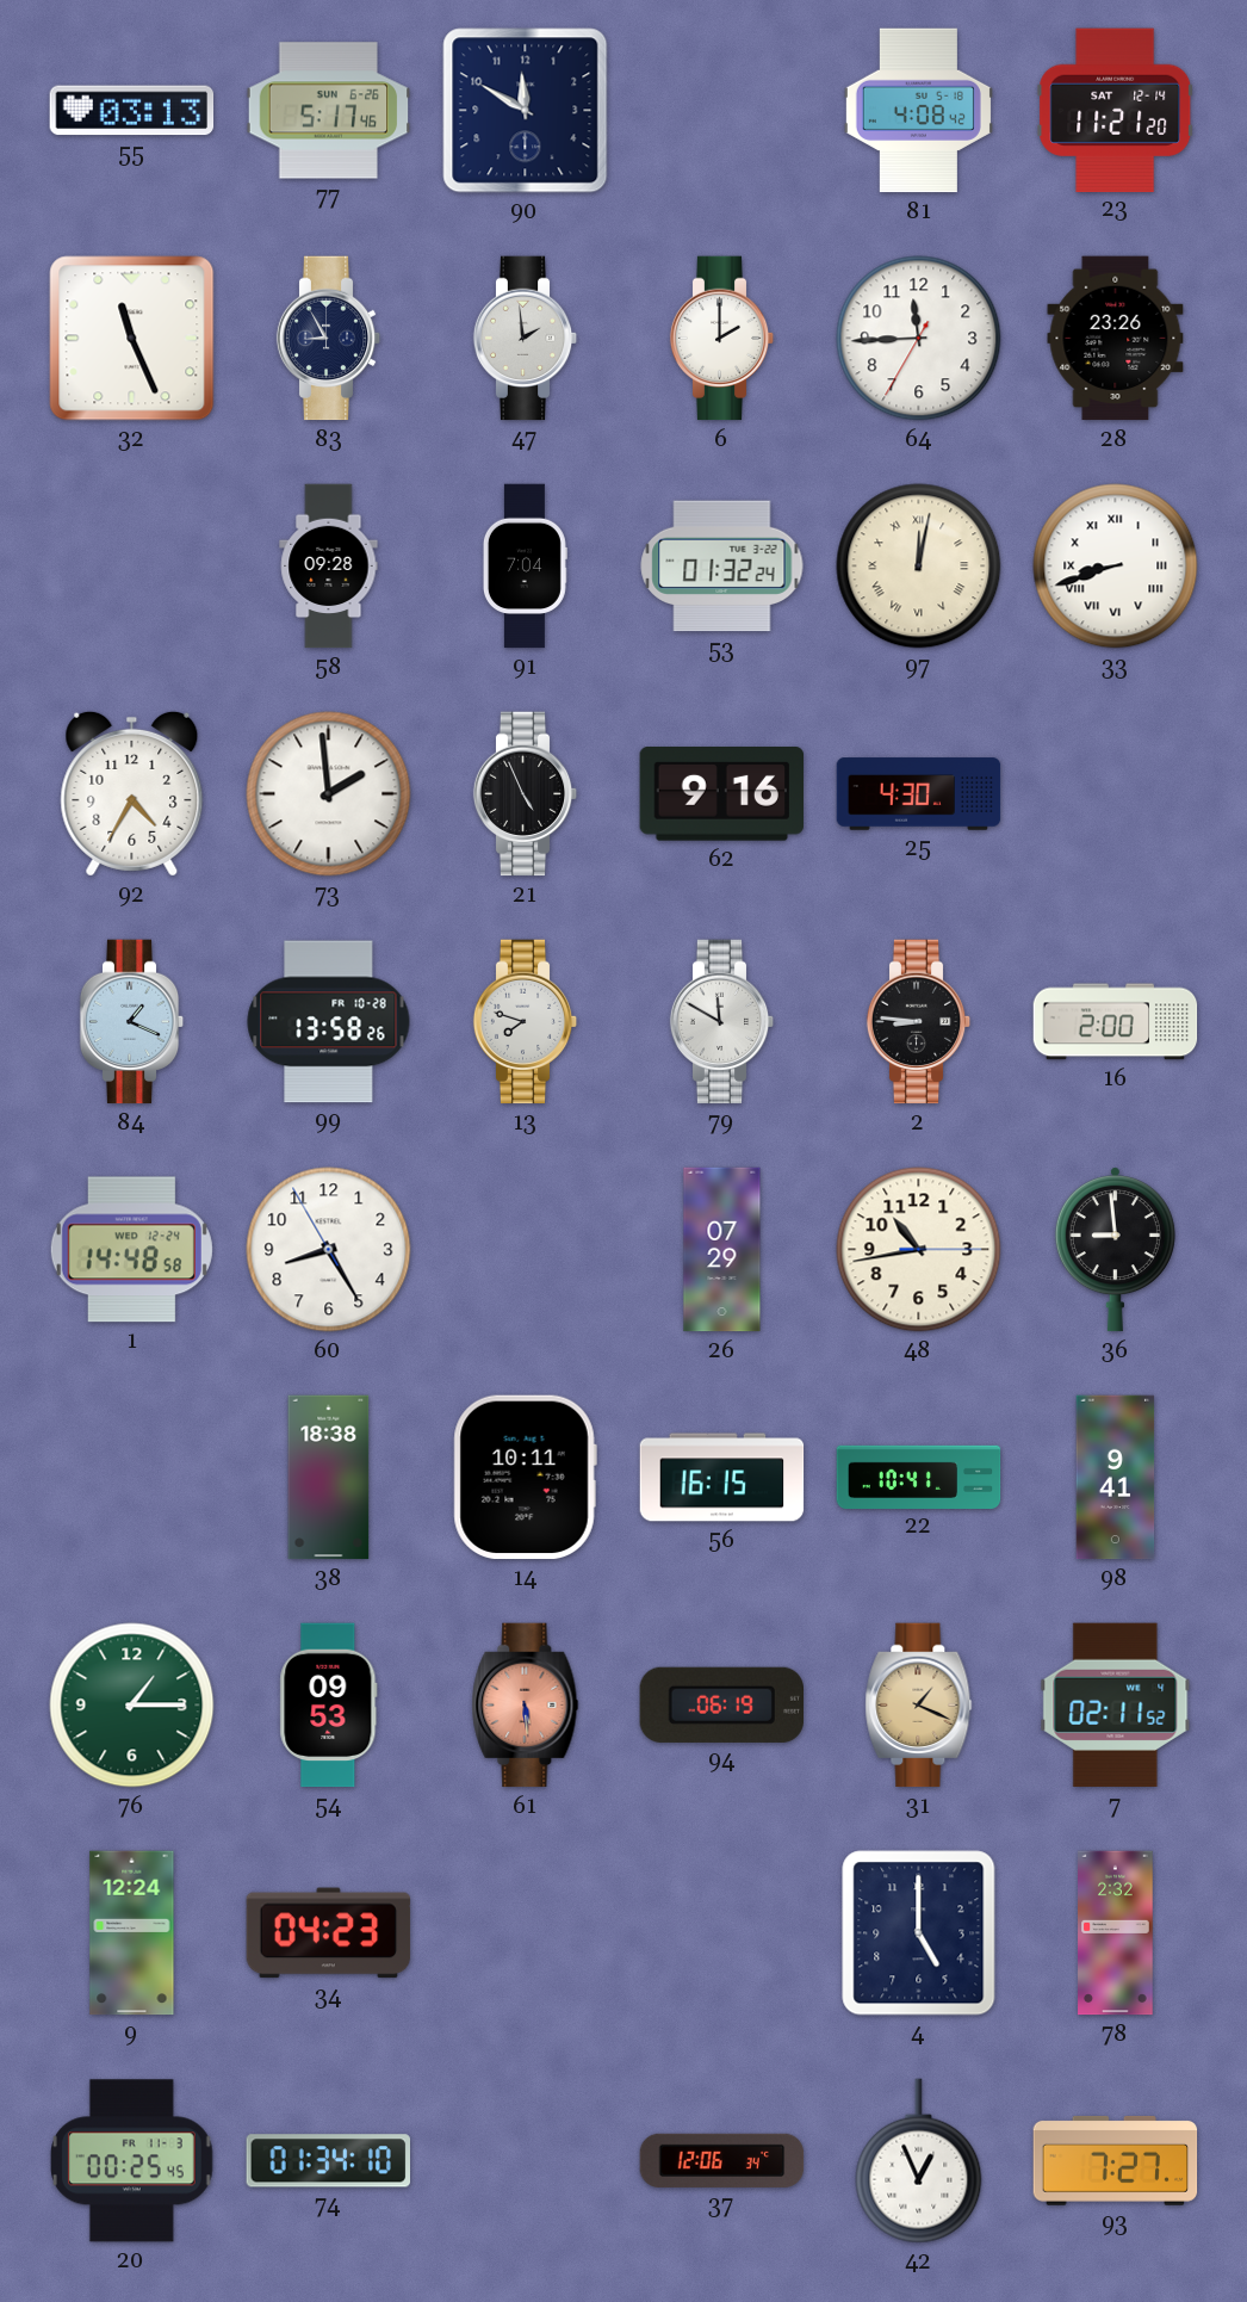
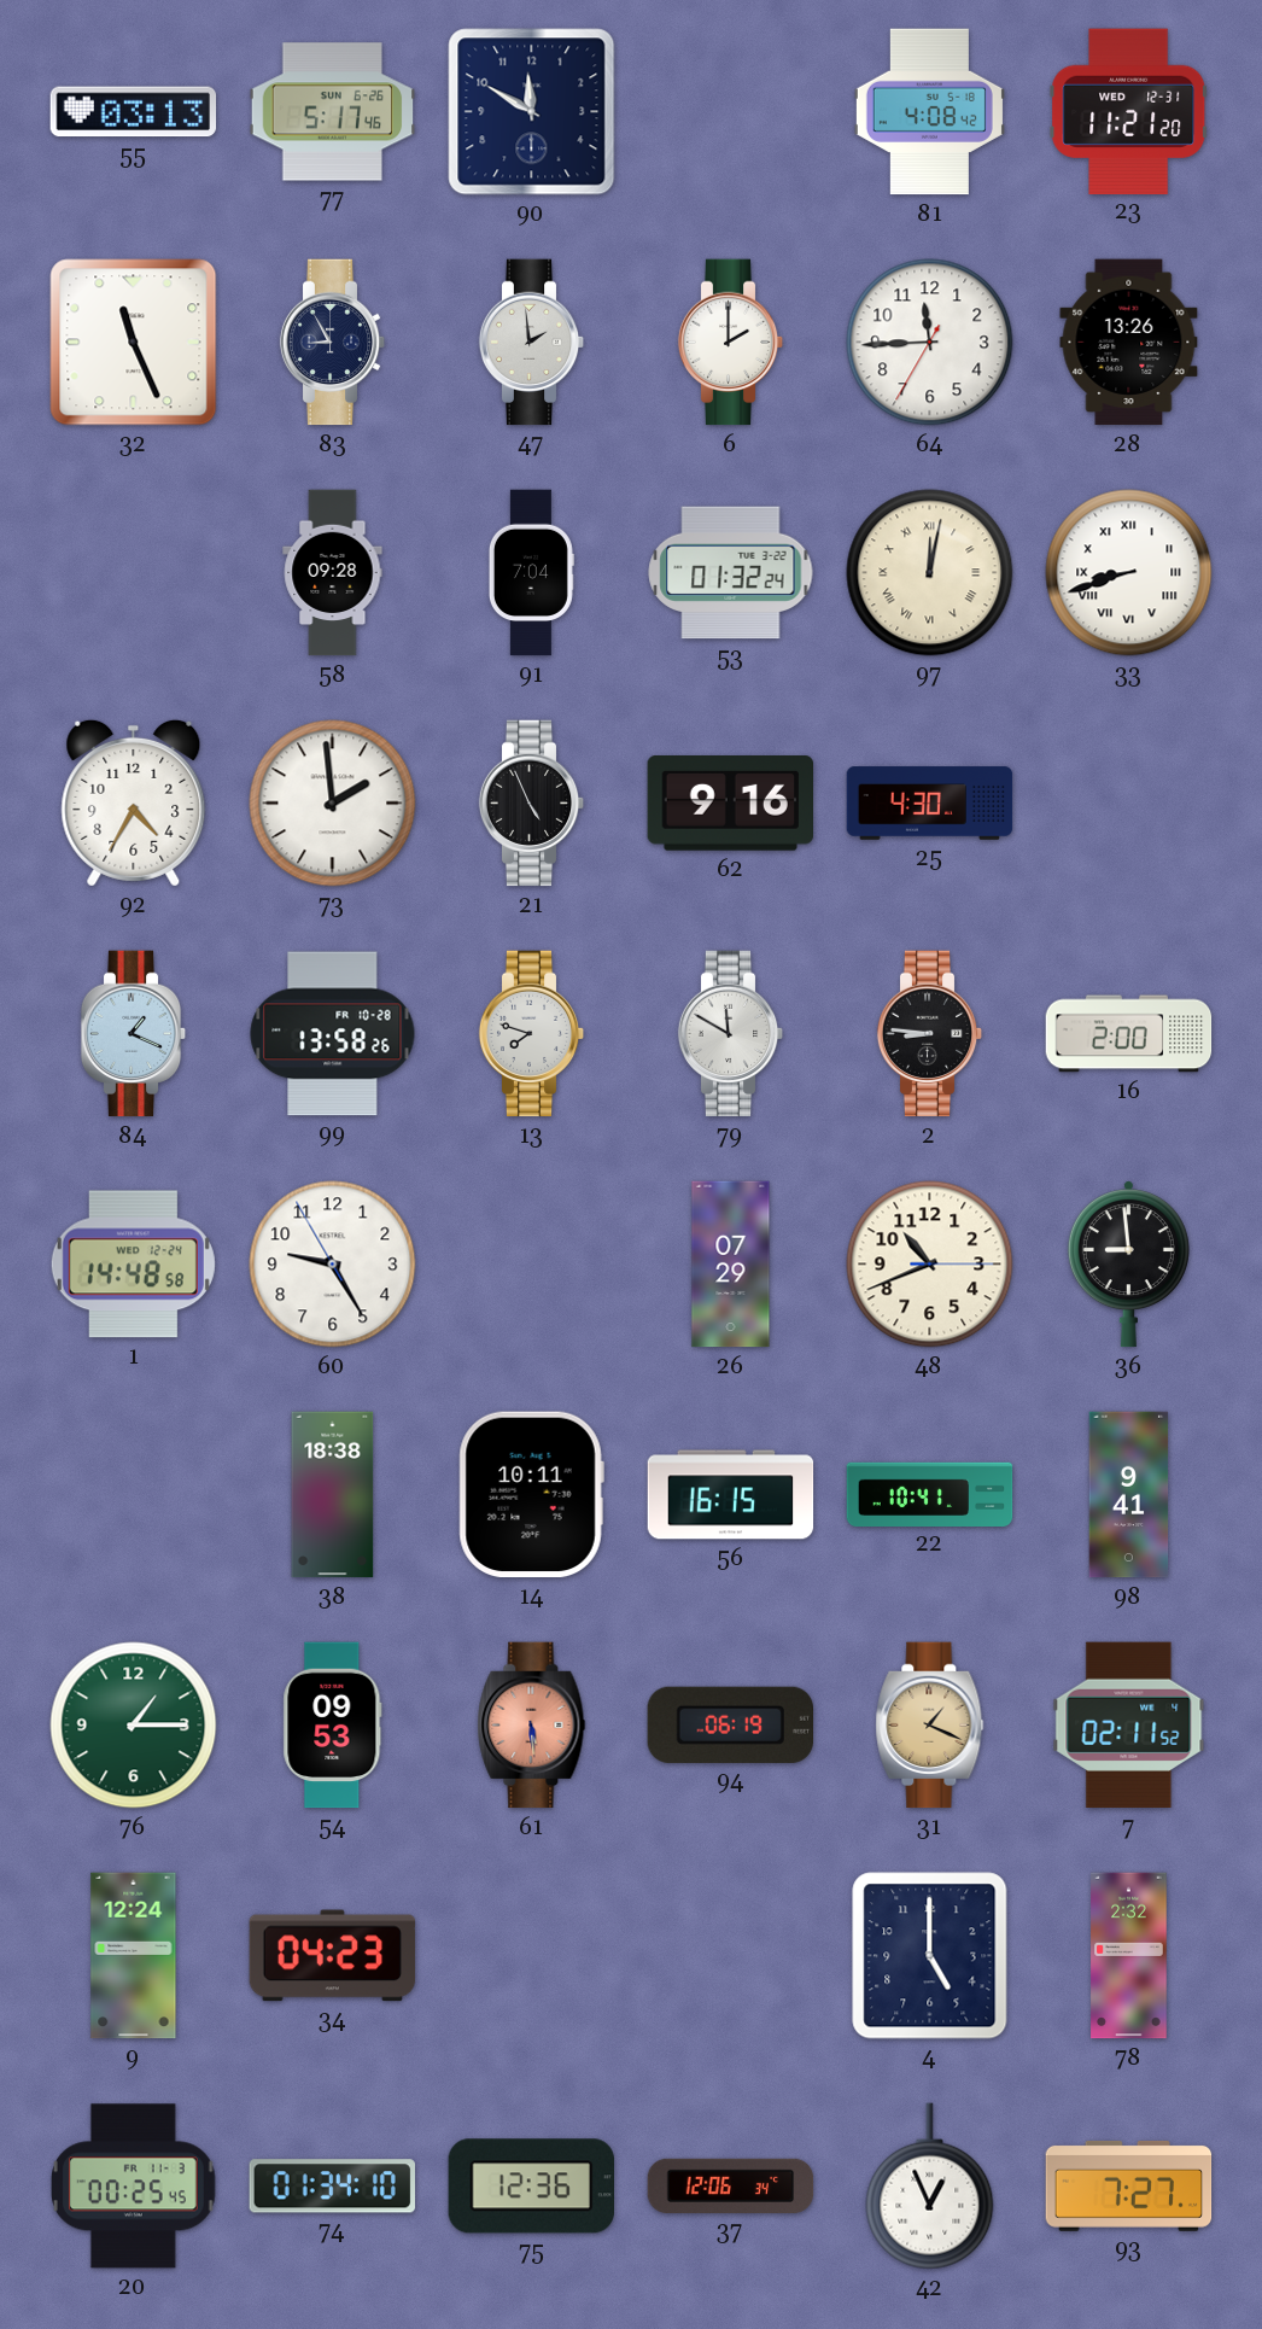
23 date: SAT 12-14 -> WED 12-31 (1129, 111)
28: 23:26 -> 13:26 (1129, 343)
60: 8:24 -> 9:24 (333, 1265)
48: 10:43 -> 10:41 (930, 1265)
75: none -> 12:36 (531, 2187)
